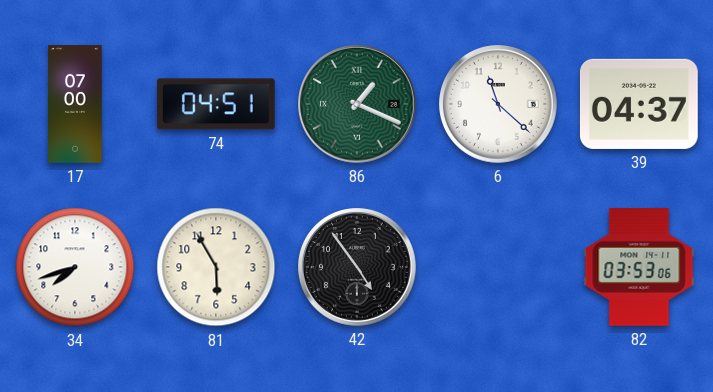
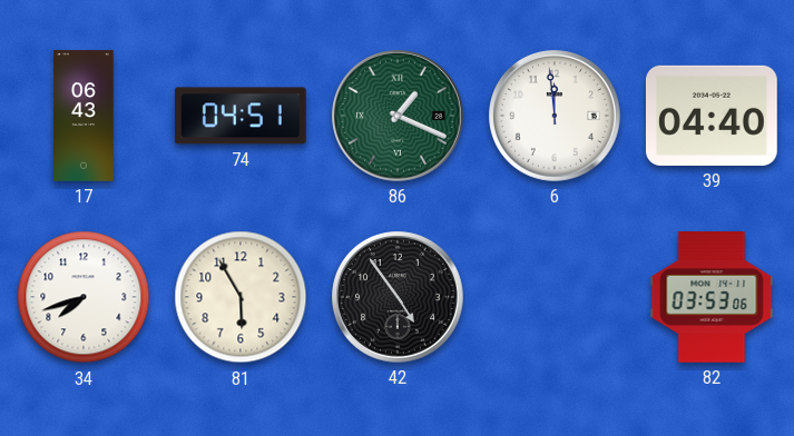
17: 07:00 -> 06:43 (84, 116)
6: 11:22 -> 11:59 (556, 117)
39: 04:37 -> 04:40 (712, 116)
